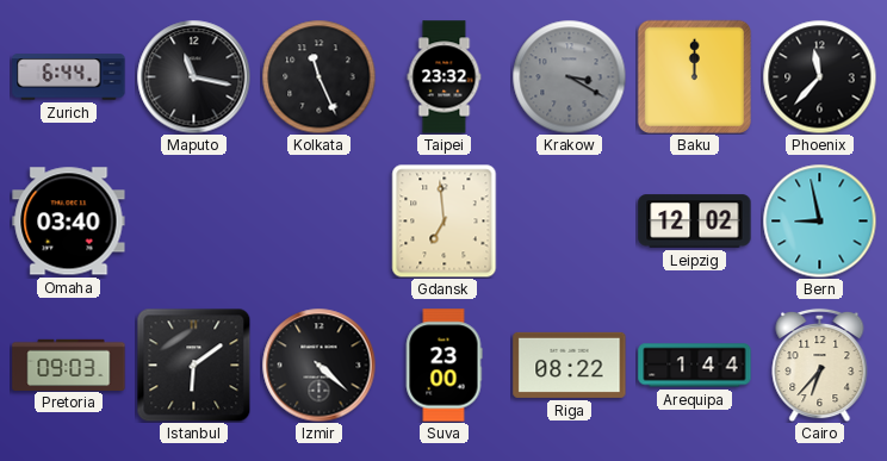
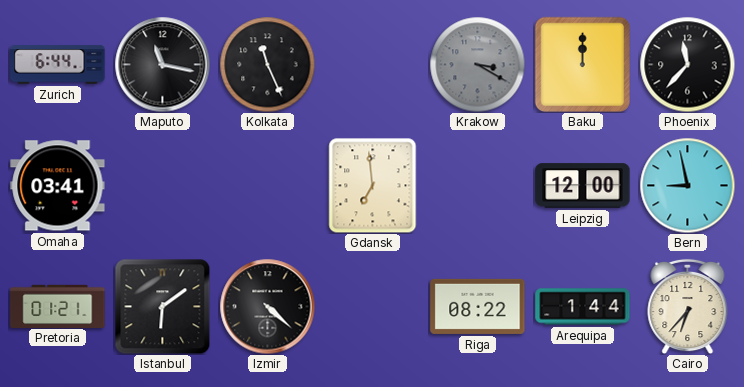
Taipei: 23:32 -> none (445, 77)
Omaha: 03:40 -> 03:41 (58, 186)
Leipzig: 12:02 -> 12:00 (583, 186)
Pretoria: 09:03 -> 01:21 (58, 306)
Suva: 23:00 -> none (443, 366)
